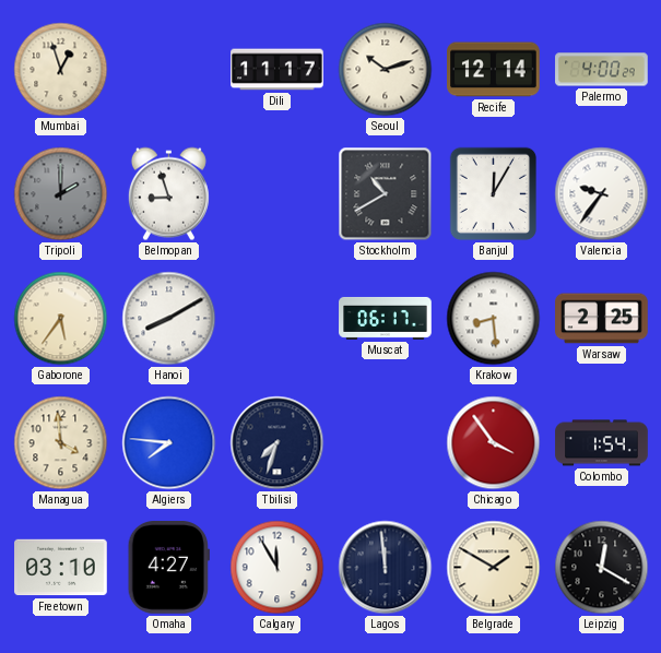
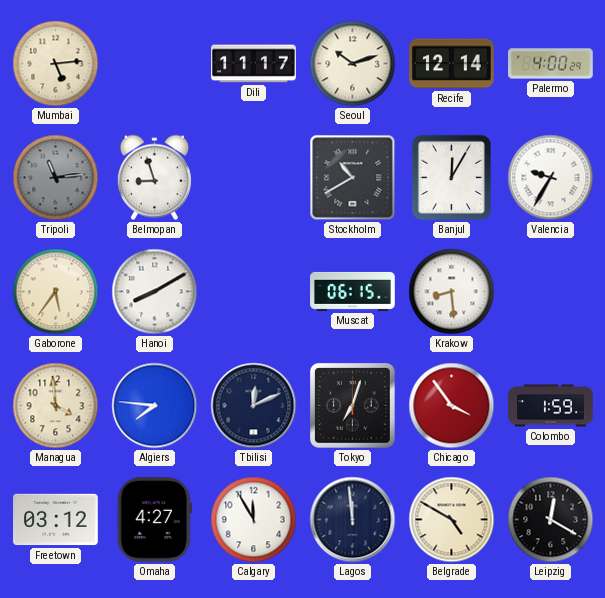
Mumbai: 12:57 -> 5:14 (56, 64)
Tripoli: 2:00 -> 11:14 (56, 178)
Valencia: 9:36 -> 9:35 (551, 178)
Muscat: 06:17 -> 06:15 (353, 291)
Warsaw: 2:25 -> none (602, 319)
Tbilisi: 7:33 -> 12:11 (254, 406)
Tokyo: none -> 7:03 (352, 405)
Colombo: 1:54 -> 1:59 (551, 406)
Freetown: 03:10 -> 03:12 (56, 520)
Belgrade: 1:50 -> 4:50 (452, 520)
